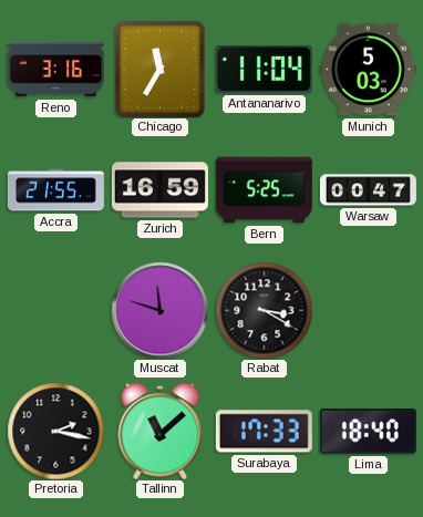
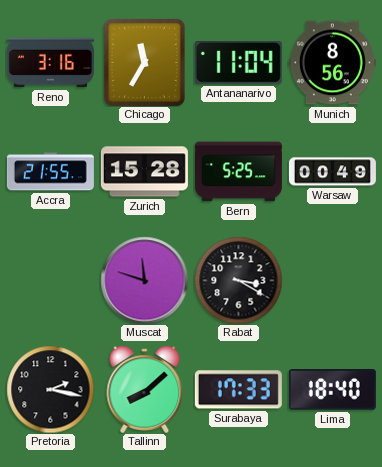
Munich: 5:03 -> 8:56 (332, 63)
Zurich: 16:59 -> 15:28 (144, 172)
Warsaw: 00:47 -> 00:49 (332, 172)
Tallinn: 11:08 -> 8:08 (145, 389)
